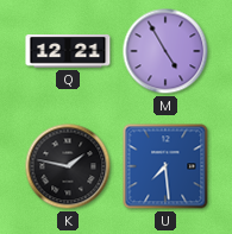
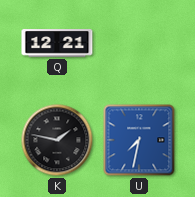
M: 4:55 -> none (165, 51)
U: 7:29 -> 7:32 (139, 140)
